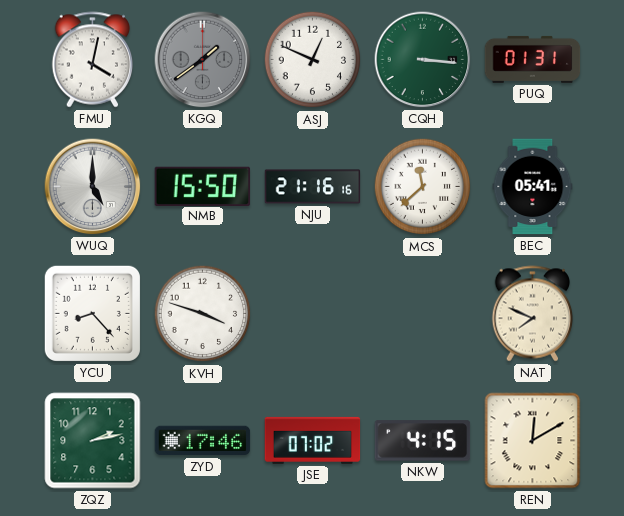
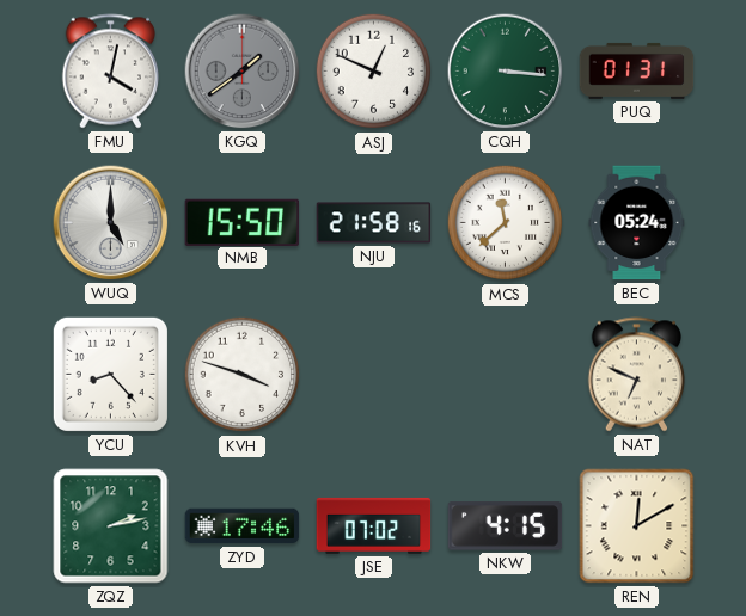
NJU: 21:16 -> 21:58 (374, 223)
BEC: 05:41 -> 05:24 (637, 223)
NAT: 7:49 -> 6:49 (637, 375)
